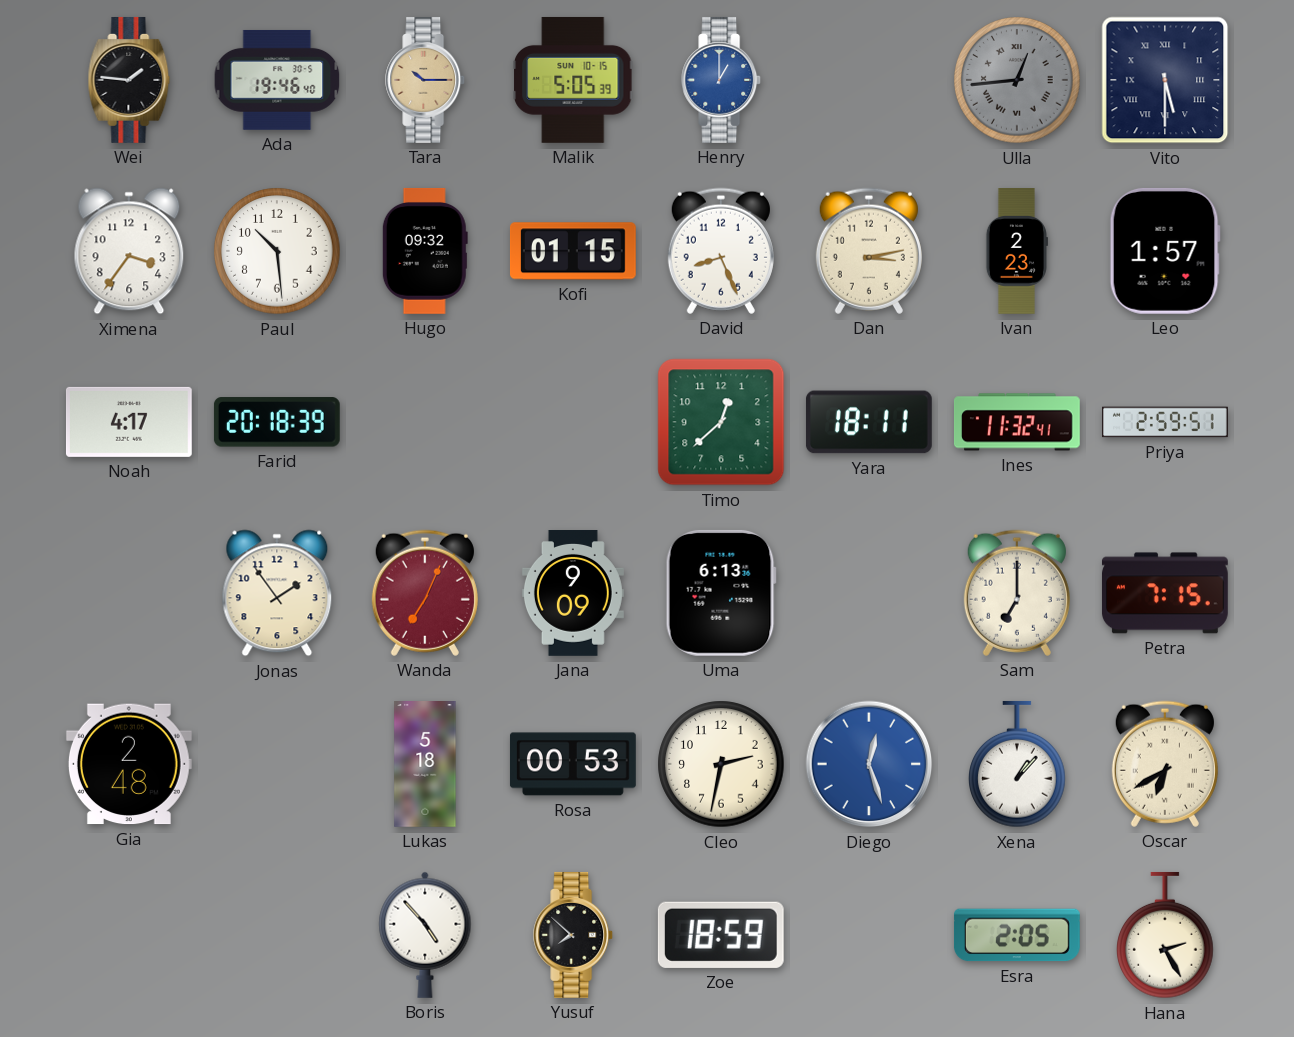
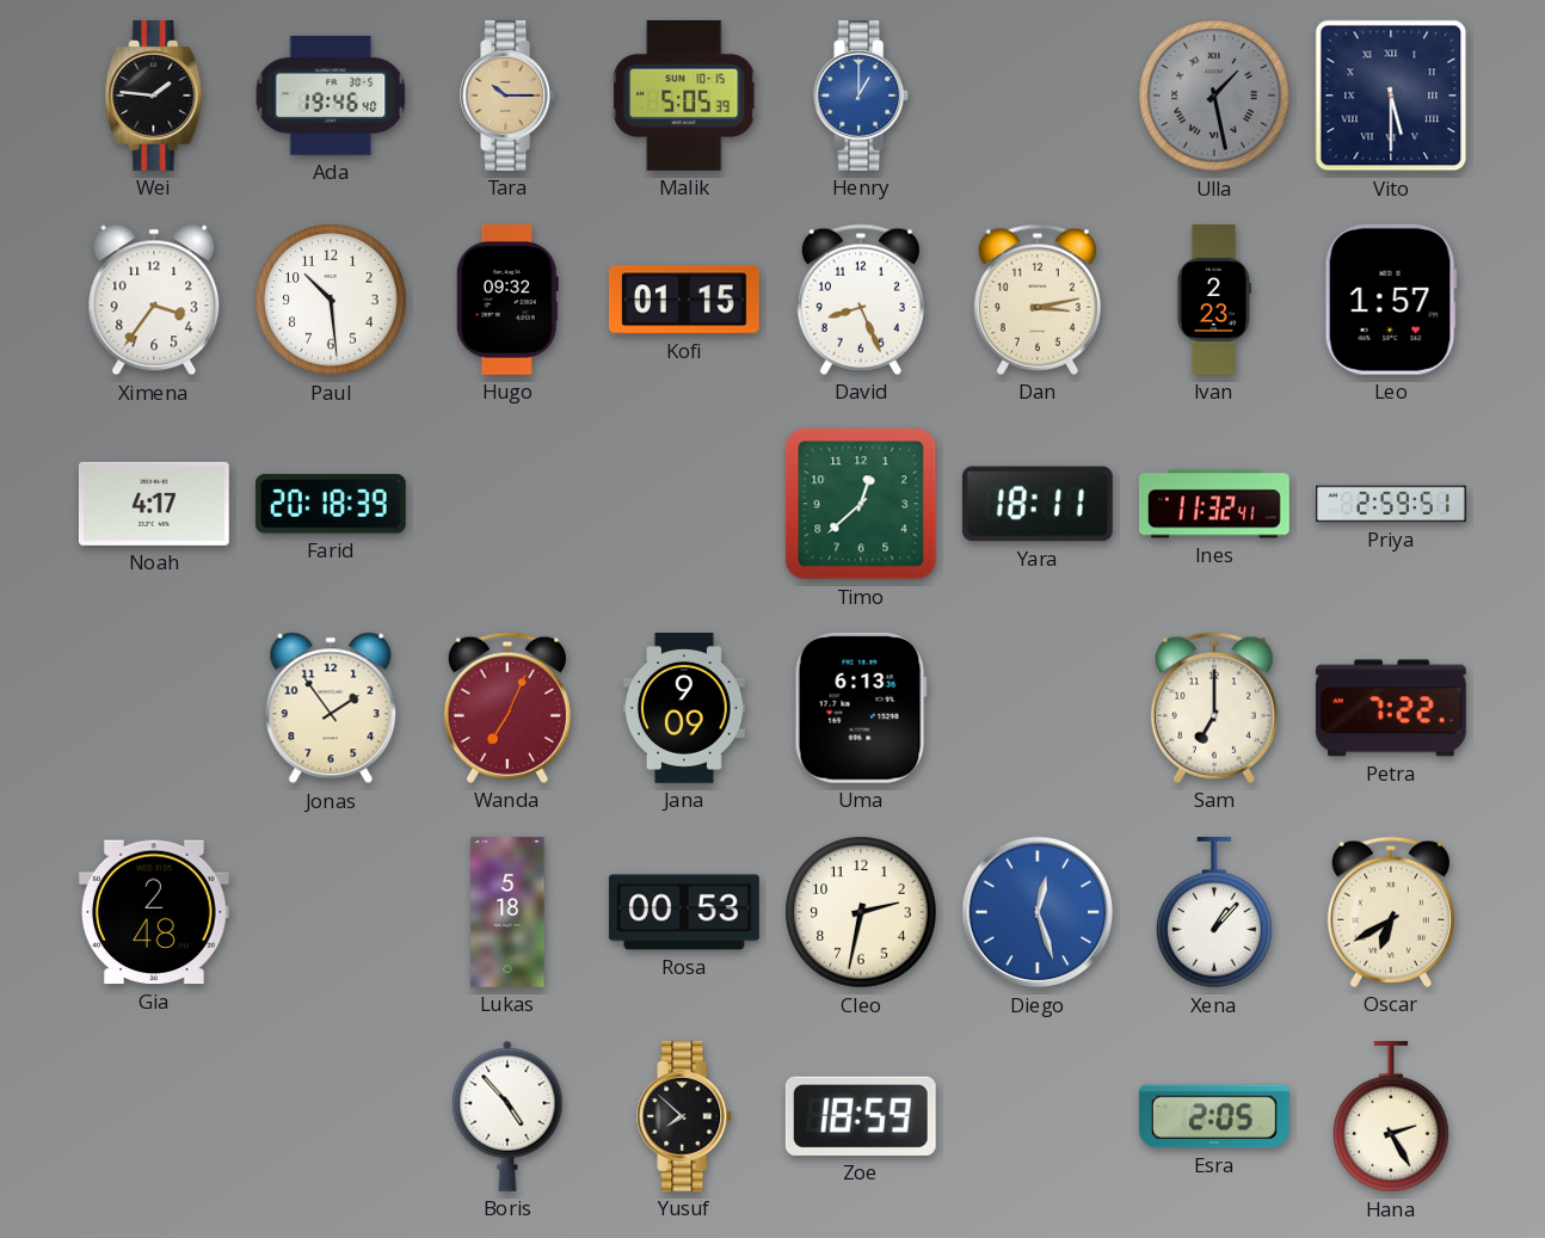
Ulla: 12:44 -> 1:28 (1214, 96)
Petra: 7:15 -> 7:22 (1391, 708)
